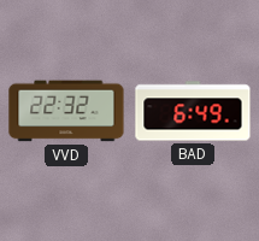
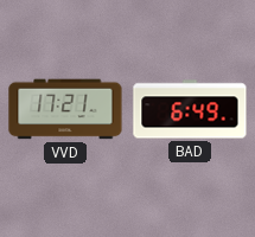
VVD: 22:32 -> 17:21 (65, 109)
